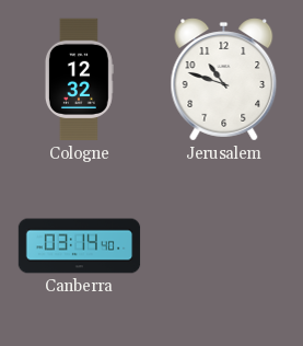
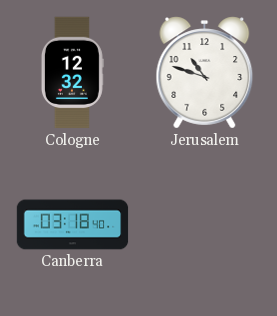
Canberra: 03:14 -> 03:18 (73, 225)
